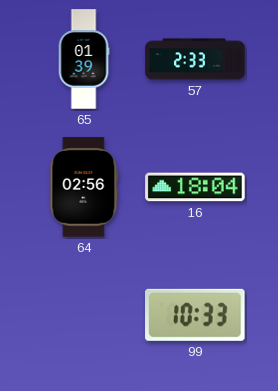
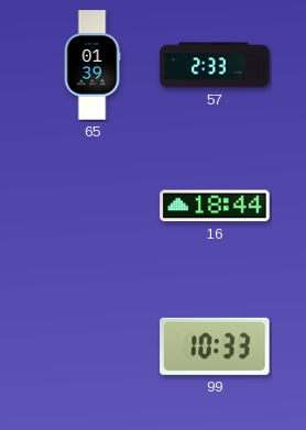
64: 02:56 -> none (84, 187)
16: 18:04 -> 18:44 (215, 206)
